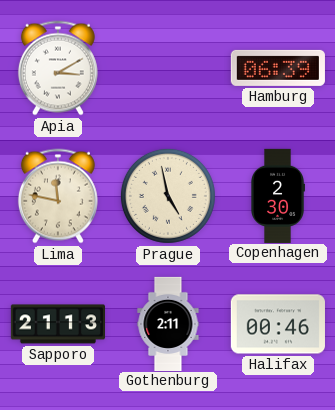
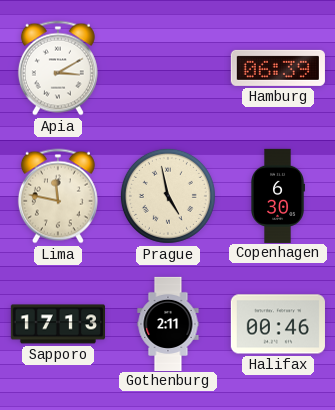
Copenhagen: 2:30 -> 6:30 (278, 196)
Sapporo: 21:13 -> 17:13 (57, 324)
